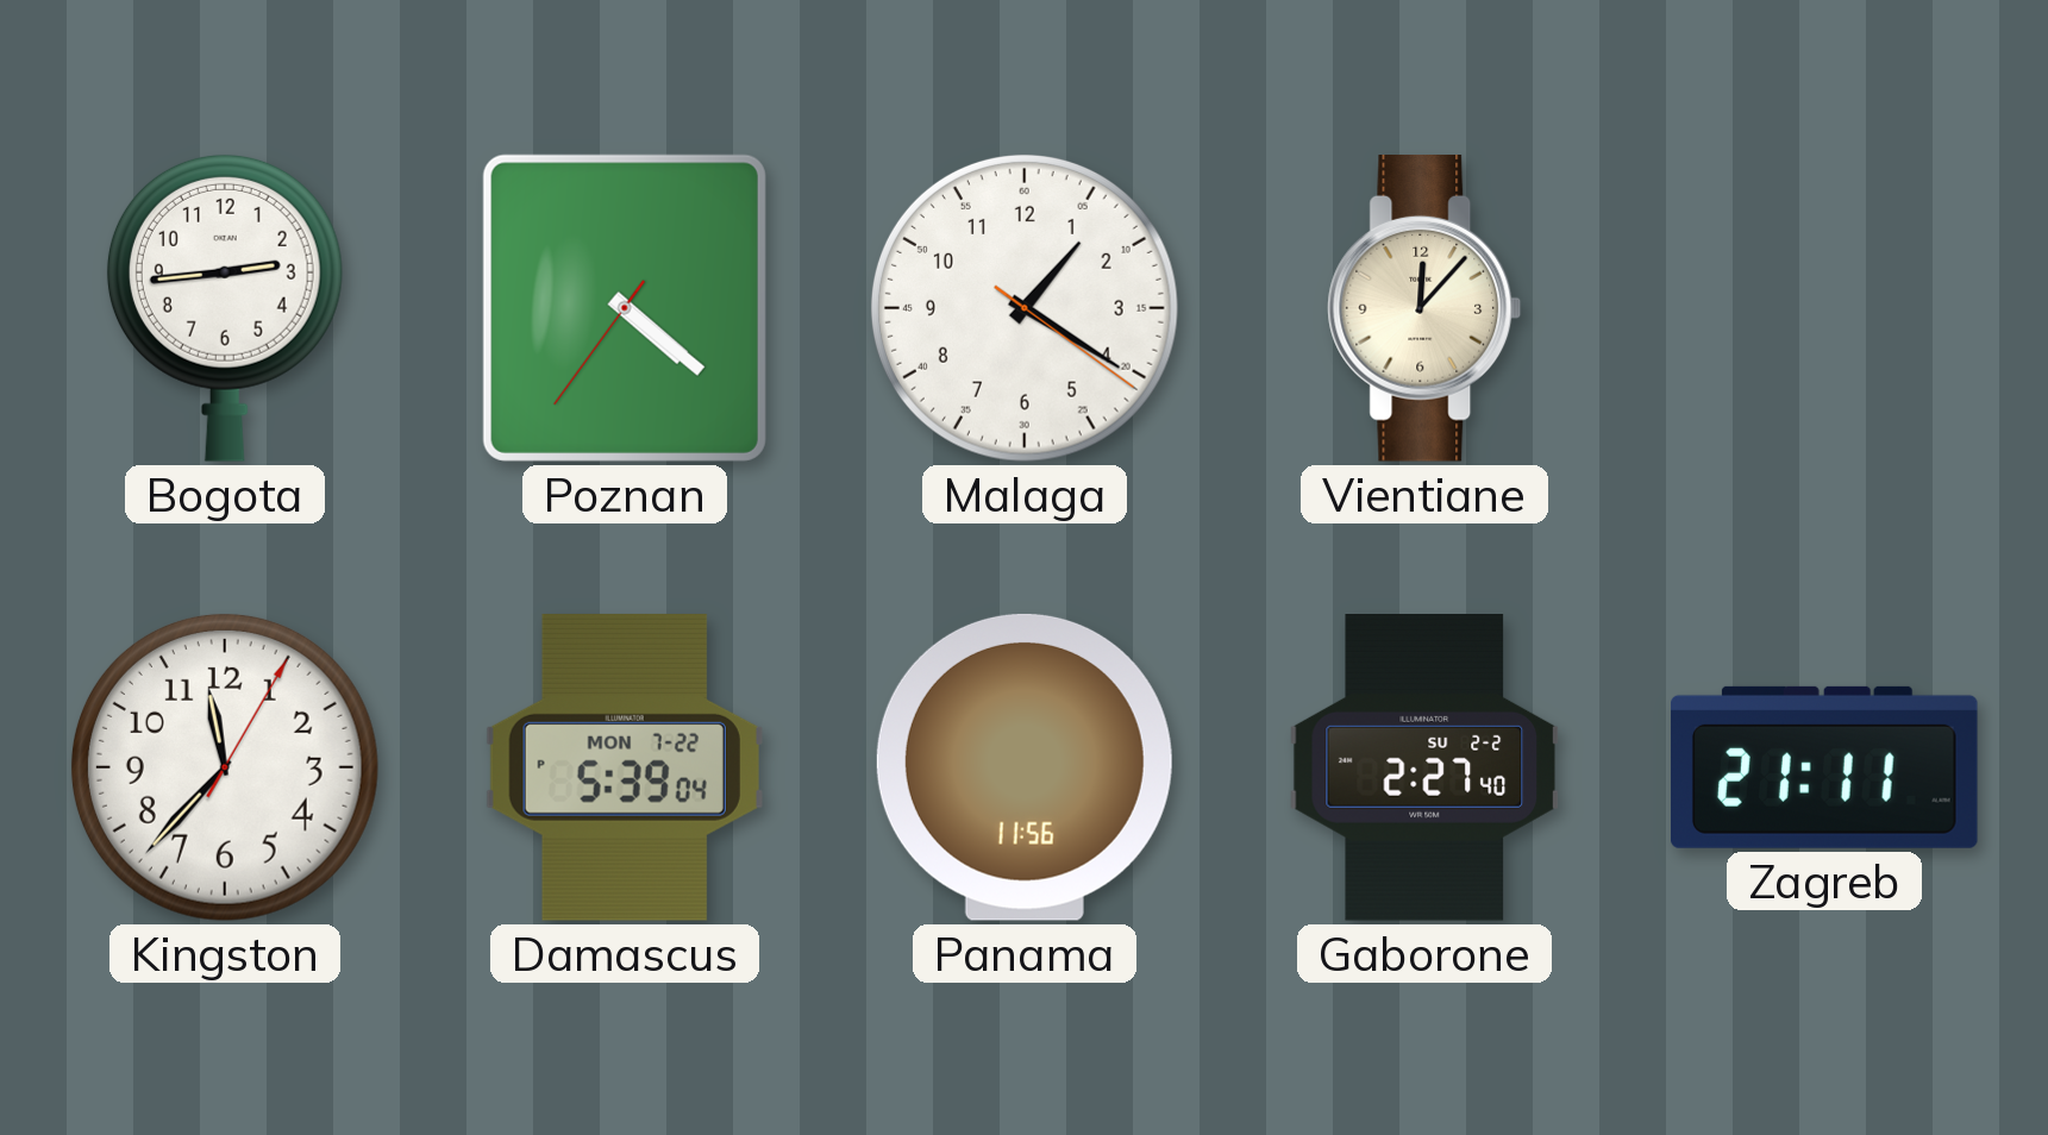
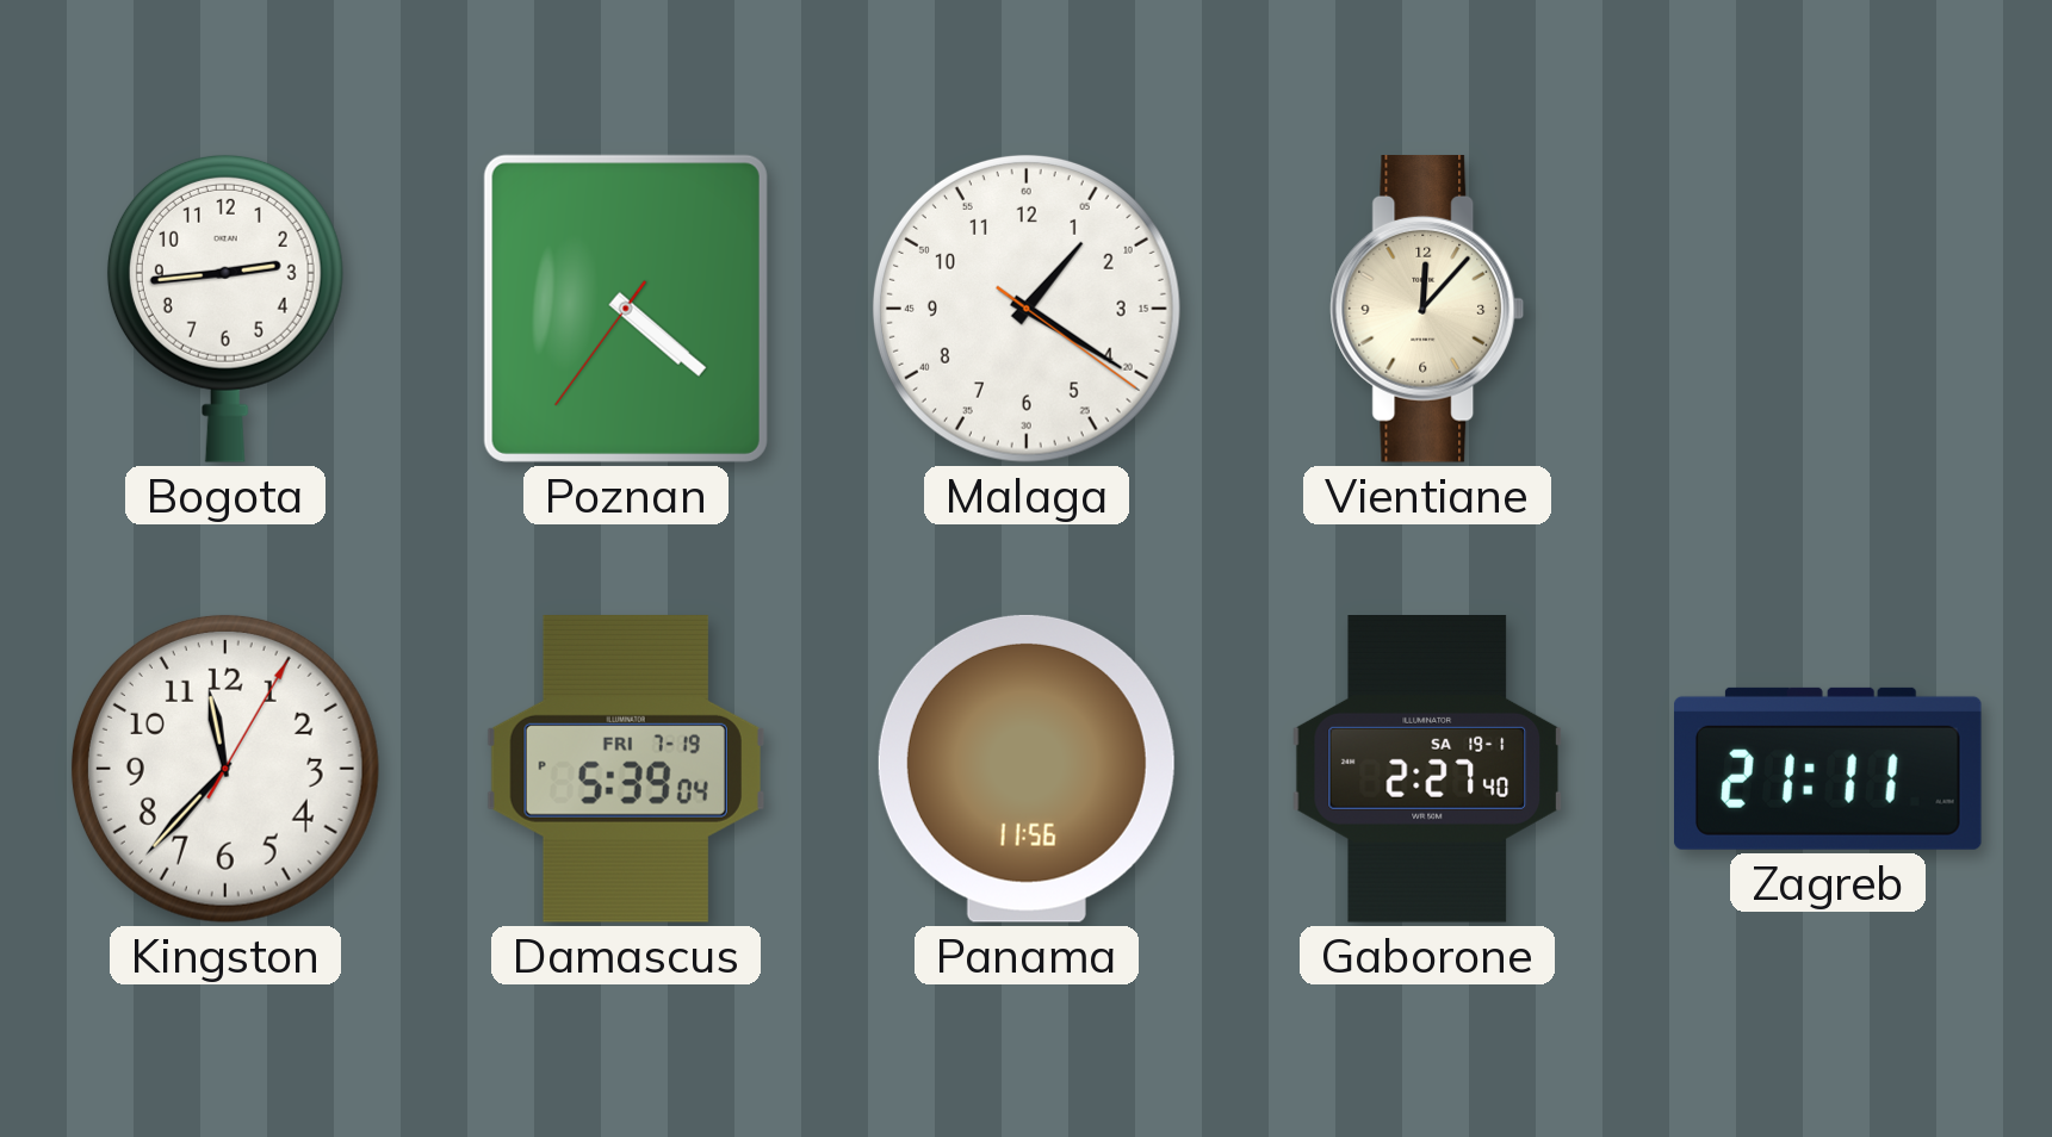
Damascus date: MON 7-22 -> FRI 7-19 (626, 769)
Gaborone date: SU 2-2 -> SA 19-1 (1427, 770)
